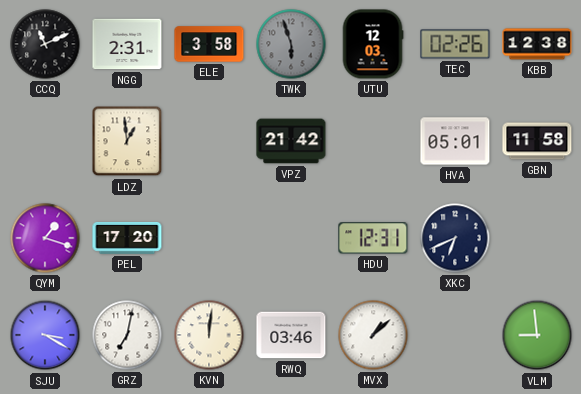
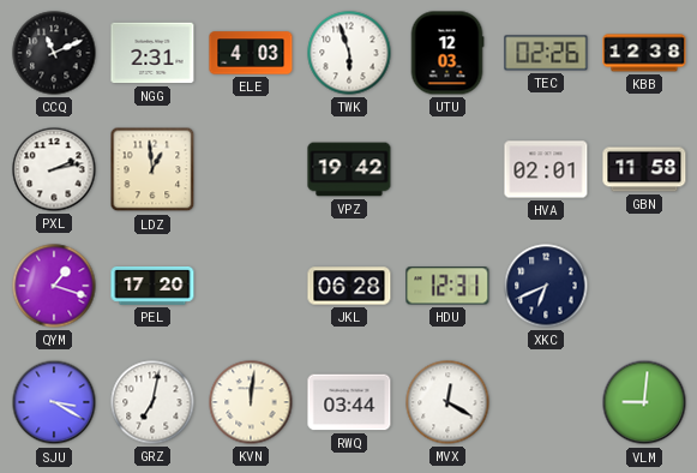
ELE: 3:58 -> 4:03 (251, 53)
TWK dial: grey -> white (349, 53)
PXL: none -> 2:13 (54, 169)
VPZ: 21:42 -> 19:42 (349, 169)
HVA: 05:01 -> 02:01 (546, 169)
JKL: none -> 06:28 (349, 286)
RWQ: 03:46 -> 03:44 (349, 402)
MVX: 1:08 -> 12:20 (447, 402)
VLM: 8:59 -> 9:01 (644, 402)
